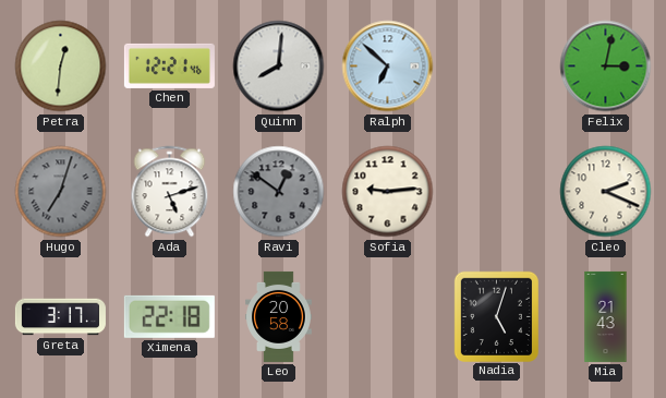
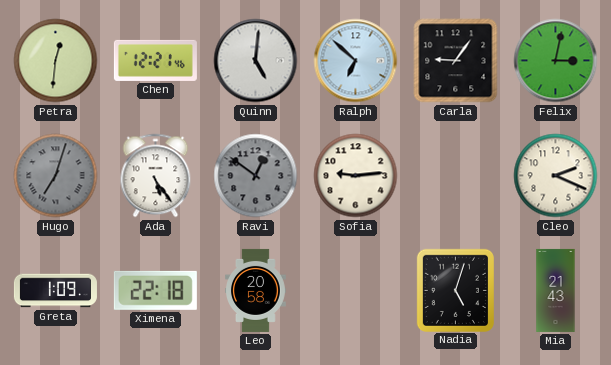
Quinn: 8:01 -> 5:01 (256, 61)
Carla: none -> 9:06 (456, 61)
Ada: 5:12 -> 5:24 (156, 176)
Greta: 3:17 -> 1:09 (55, 291)
